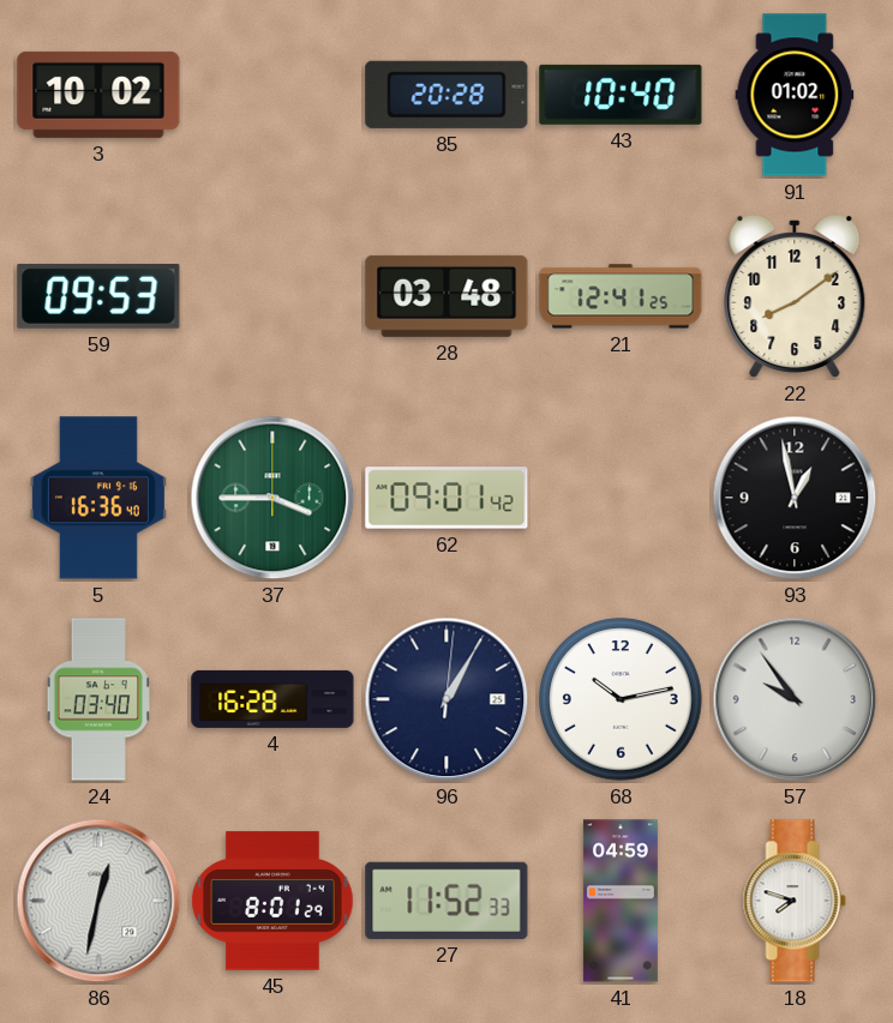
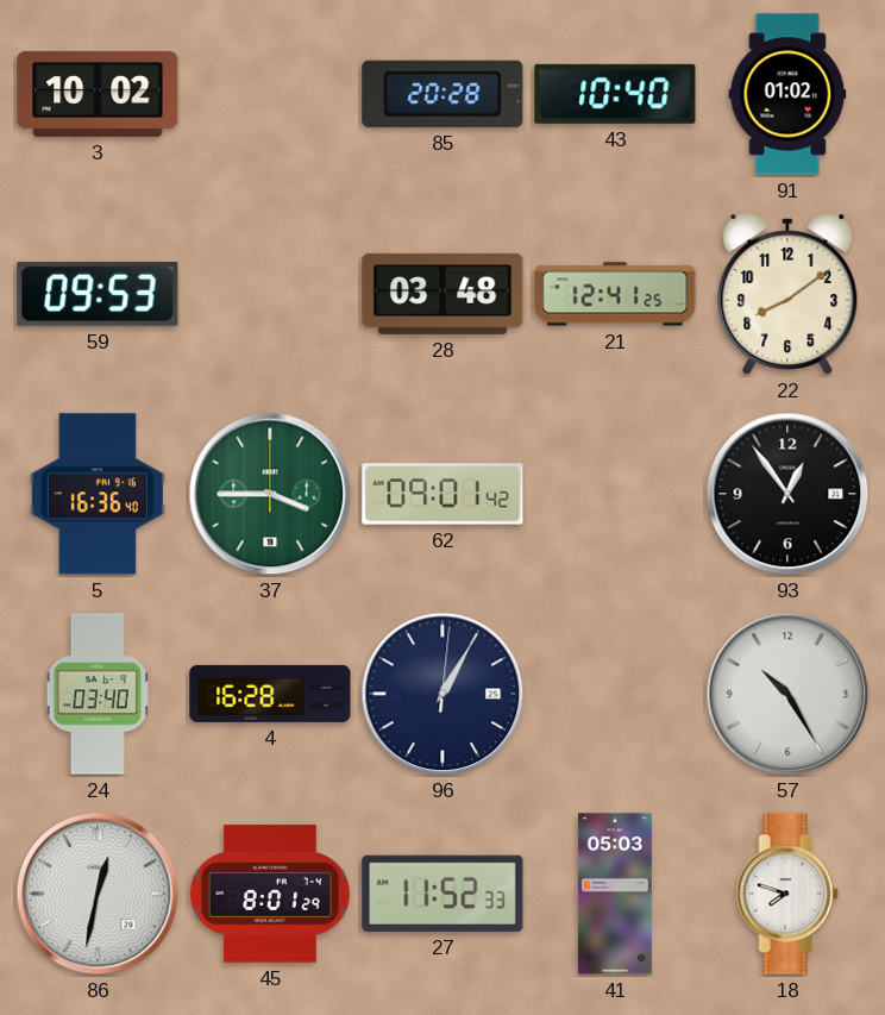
93: 12:58 -> 12:54 (787, 494)
68: 10:13 -> none (621, 699)
57: 9:54 -> 10:25 (787, 694)
41: 04:59 -> 05:03 (615, 894)
